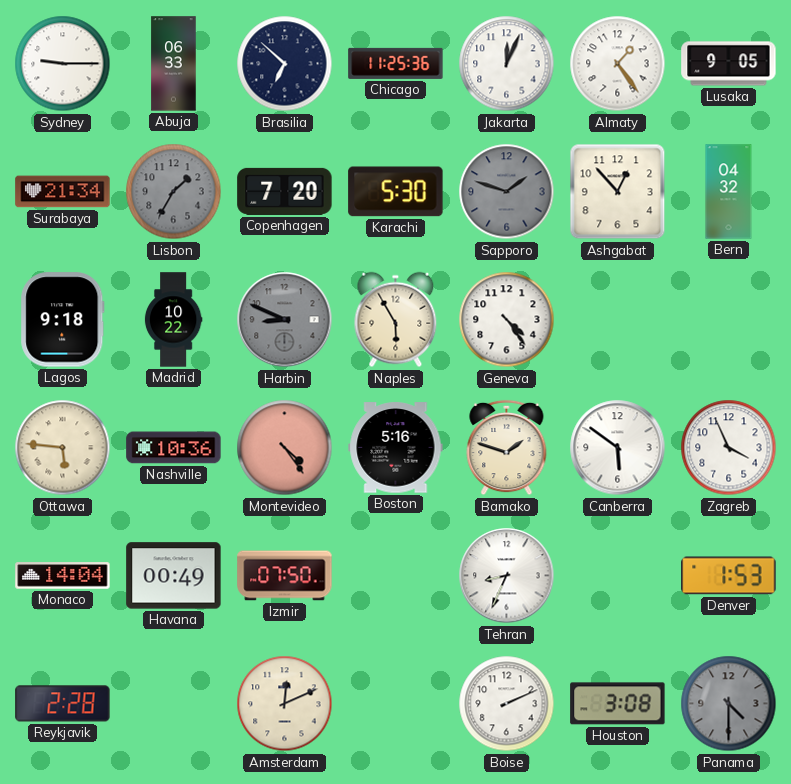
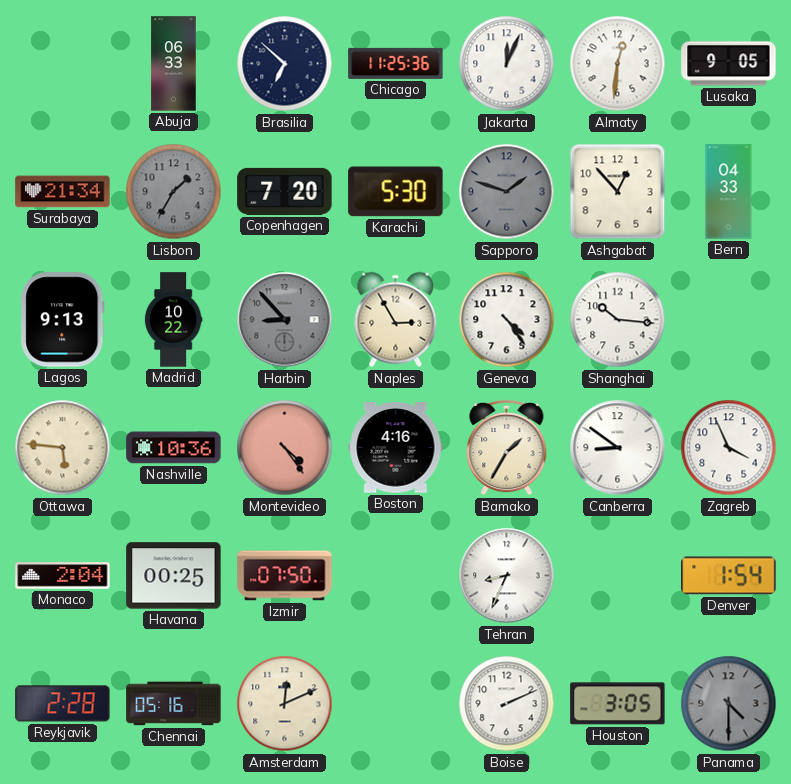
Sydney: 9:15 -> none (63, 64)
Almaty: 1:24 -> 12:31 (618, 64)
Bern: 04:32 -> 04:33 (729, 192)
Lagos: 9:18 -> 9:13 (63, 320)
Harbin: 8:49 -> 8:53 (285, 320)
Naples: 5:55 -> 2:55 (396, 320)
Shanghai: none -> 10:16 (618, 320)
Boston: 5:16 -> 4:16 (396, 448)
Bamako: 1:48 -> 1:35 (507, 448)
Canberra: 5:51 -> 8:51 (618, 448)
Monaco: 14:04 -> 2:04 (63, 576)
Havana: 00:49 -> 00:25 (174, 576)
Denver: 1:53 -> 1:54 (729, 576)
Chennai: none -> 05:16 (174, 704)
Houston: 3:08 -> 3:05 (618, 704)
